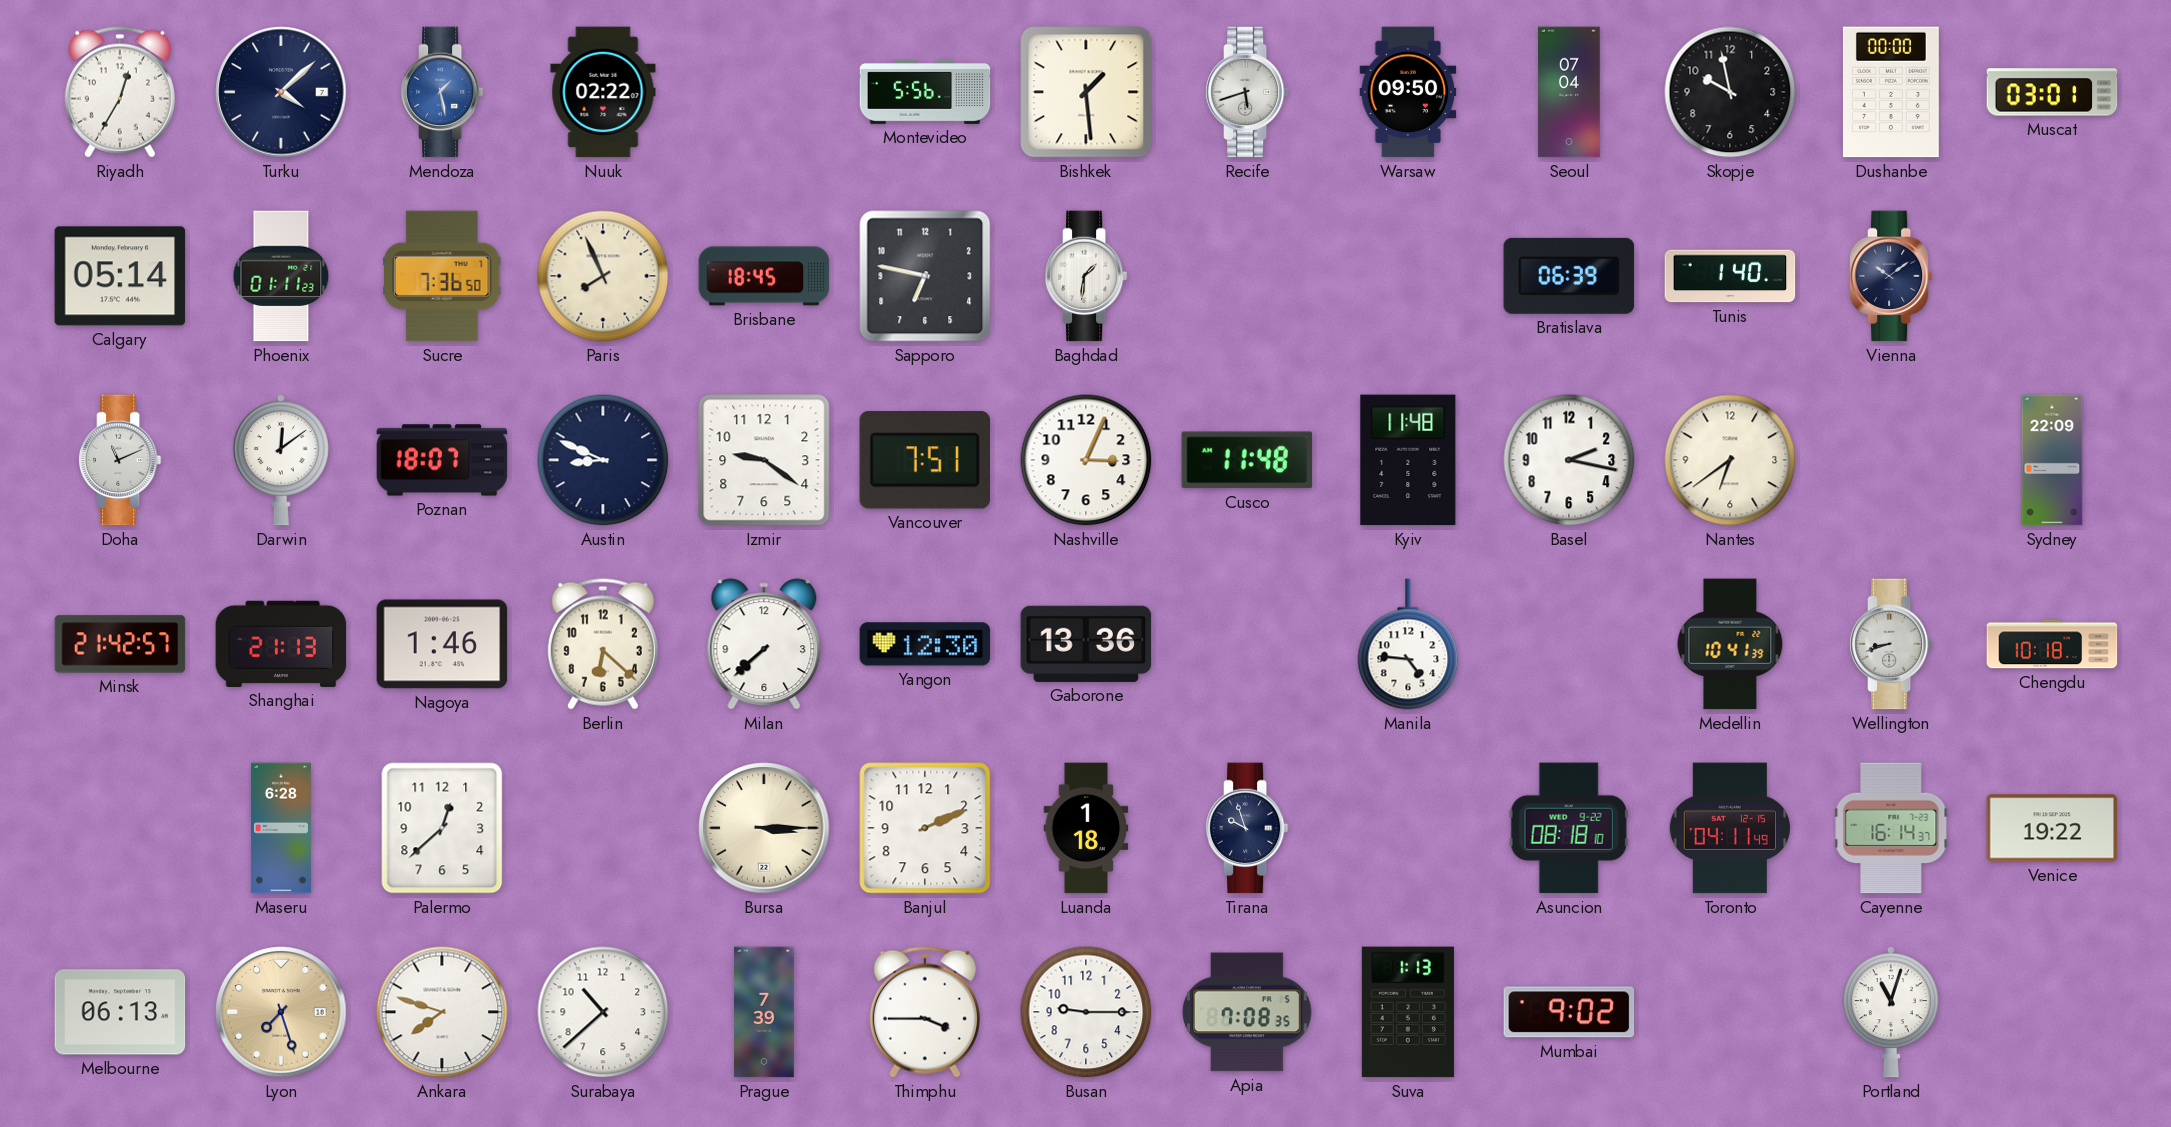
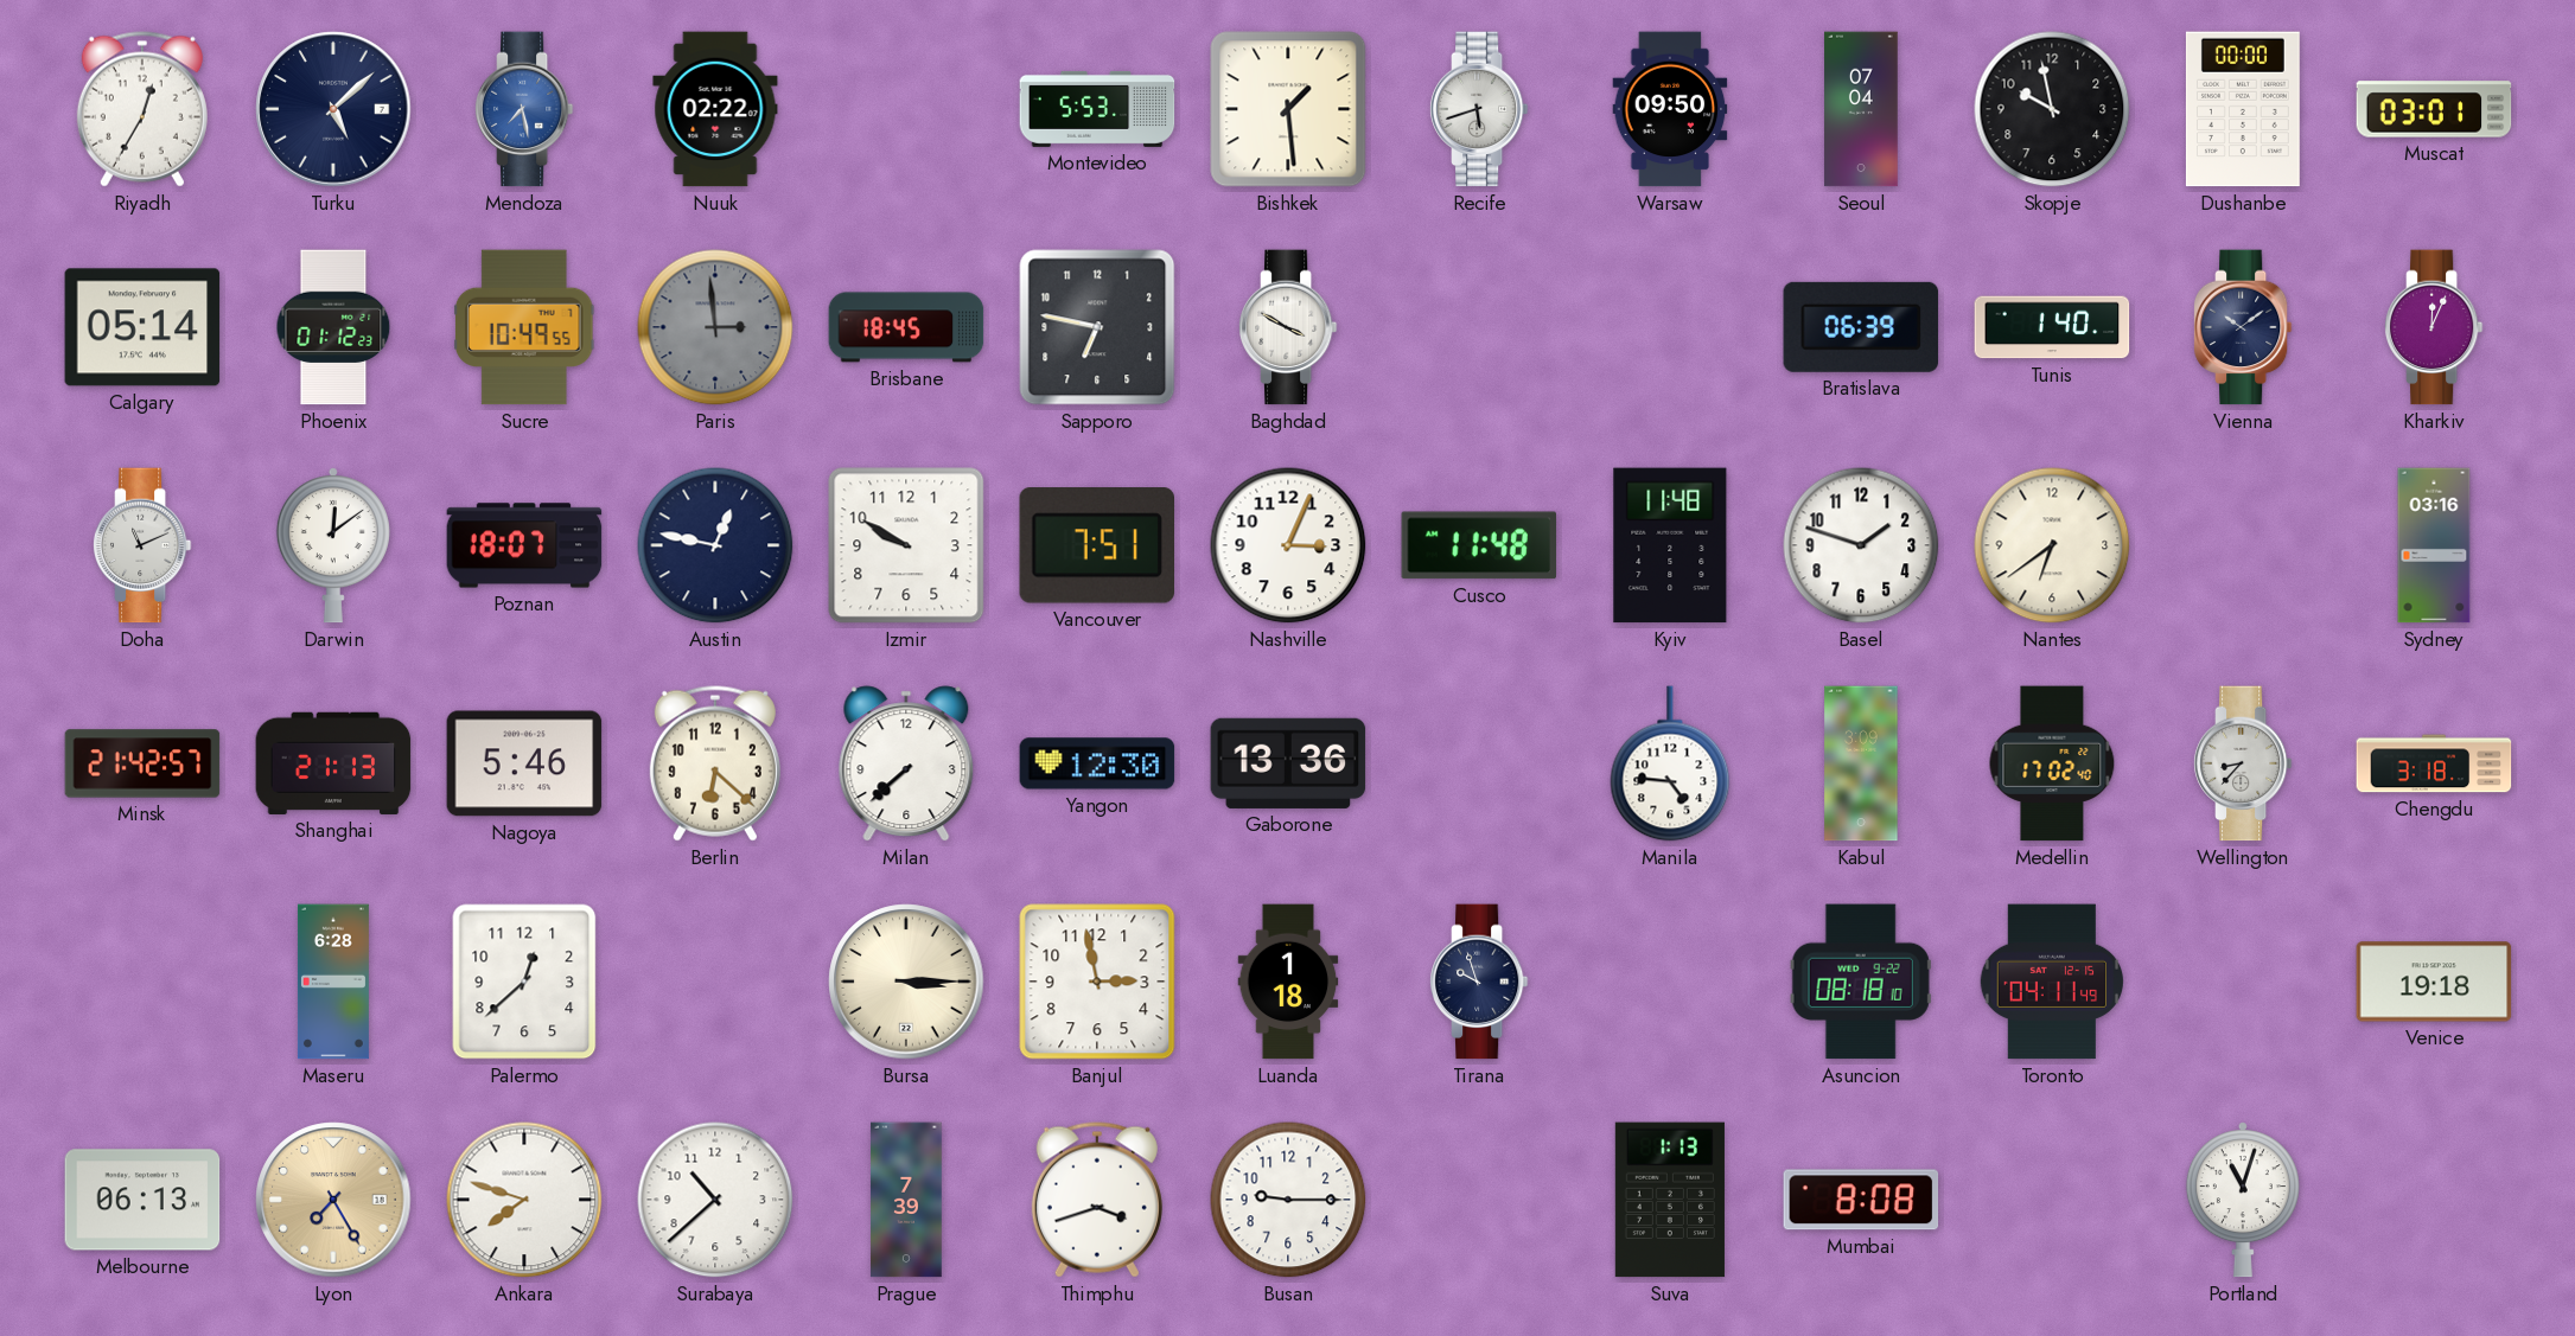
Turku: 4:08 -> 5:08 (333, 109)
Mendoza: 1:28 -> 7:28 (524, 109)
Montevideo: 5:56 -> 5:53 (1097, 109)
Phoenix: 01:11 -> 01:12 (333, 327)
Sucre: 7:36 -> 10:49 (524, 327)
Paris: 7:56 -> 2:59 (715, 327)
Paris dial: cream -> grey (715, 327)
Baghdad: 1:31 -> 3:50 (1288, 327)
Kharkiv: none -> 12:04 (2434, 327)
Austin: 8:49 -> 12:47 (715, 545)
Izmir: 9:21 -> 9:50 (906, 545)
Basel: 2:17 -> 1:48 (1861, 545)
Sydney: 22:09 -> 03:16 (2434, 545)
Nagoya: 1:46 -> 5:46 (524, 763)
Kabul: none -> 3:09 (1861, 763)
Medellin: 10:41 -> 17:02 (2052, 763)
Wellington: 8:42 -> 8:37 (2243, 763)
Chengdu: 10:18 -> 3:18 (2434, 763)
Banjul: 2:11 -> 2:58 (1097, 982)
Cayenne: 16:14 -> none (1891, 828)
Venice: 19:22 -> 19:18 (2434, 982)
Lyon: 7:27 -> 7:25 (333, 1200)
Thimphu: 3:45 -> 3:42 (1097, 1200)
Apia: 7:08 -> none (1247, 1012)
Mumbai: 9:02 -> 8:08 (1861, 1200)
